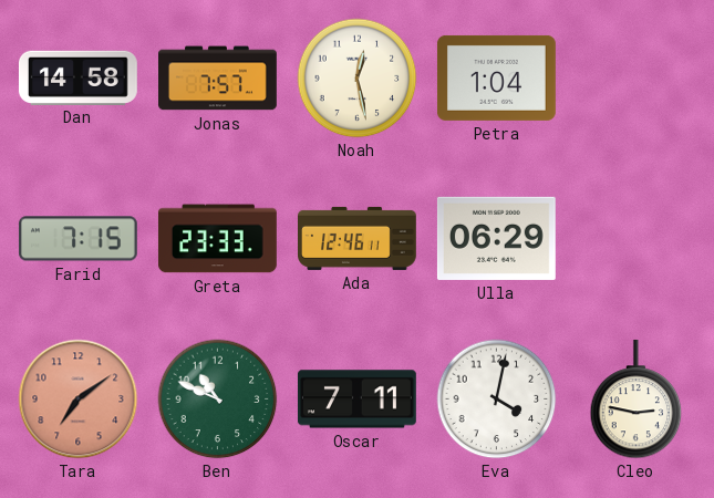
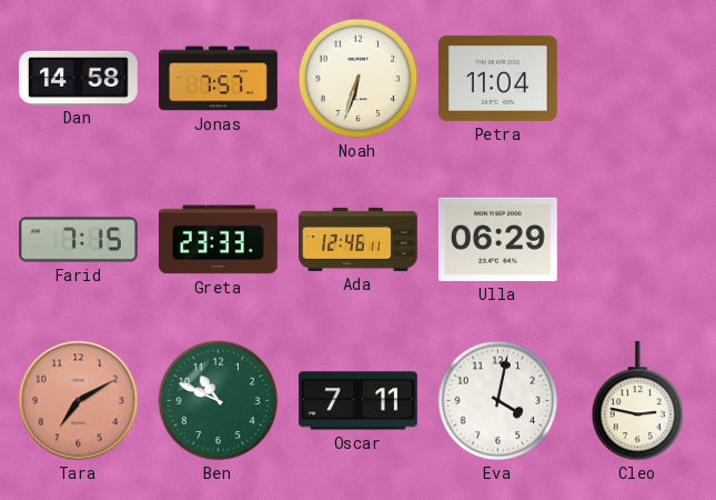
Noah: 12:28 -> 6:33 (359, 79)
Petra: 1:04 -> 11:04 (497, 78)
Tara: 7:09 -> 7:10 (79, 401)
